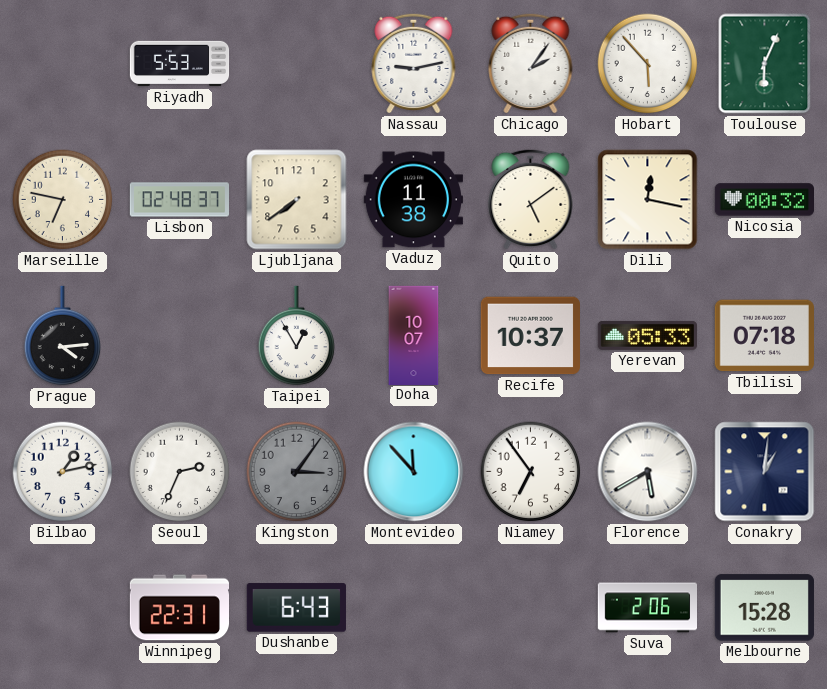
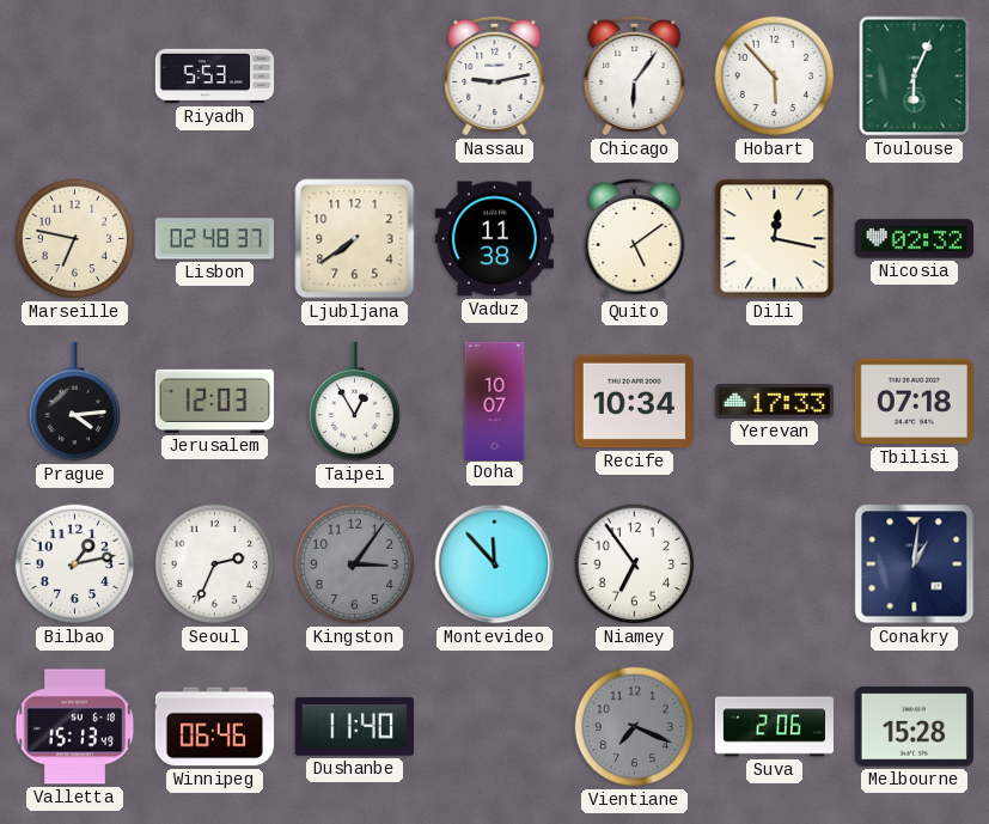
Chicago: 2:06 -> 6:06 (635, 75)
Nicosia: 00:32 -> 02:32 (914, 239)
Jerusalem: none -> 12:03 (214, 401)
Recife: 10:37 -> 10:34 (634, 402)
Yerevan: 05:33 -> 17:33 (774, 401)
Florence: 5:40 -> none (648, 472)
Valletta: none -> 15:13 (75, 727)
Winnipeg: 22:31 -> 06:46 (214, 727)
Dushanbe: 6:43 -> 11:40 (354, 727)
Vientiane: none -> 7:19 (635, 727)
